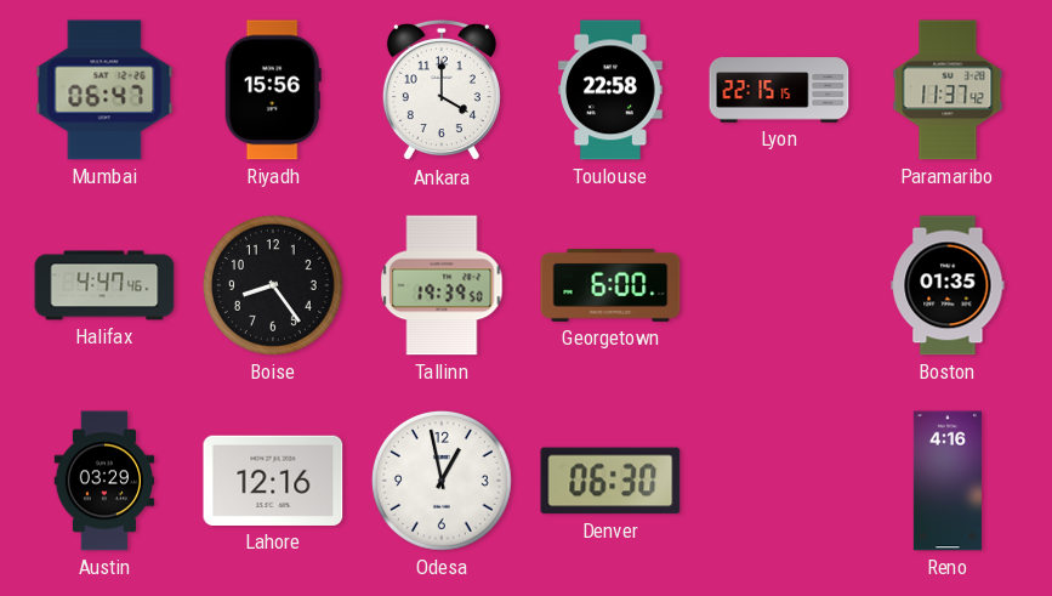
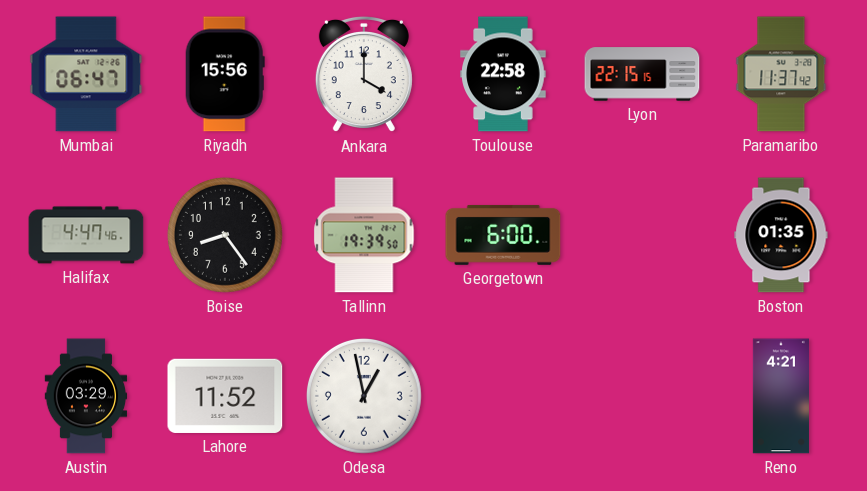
Lahore: 12:16 -> 11:52 (225, 396)
Denver: 06:30 -> none (610, 481)
Reno: 4:16 -> 4:21 (781, 396)
